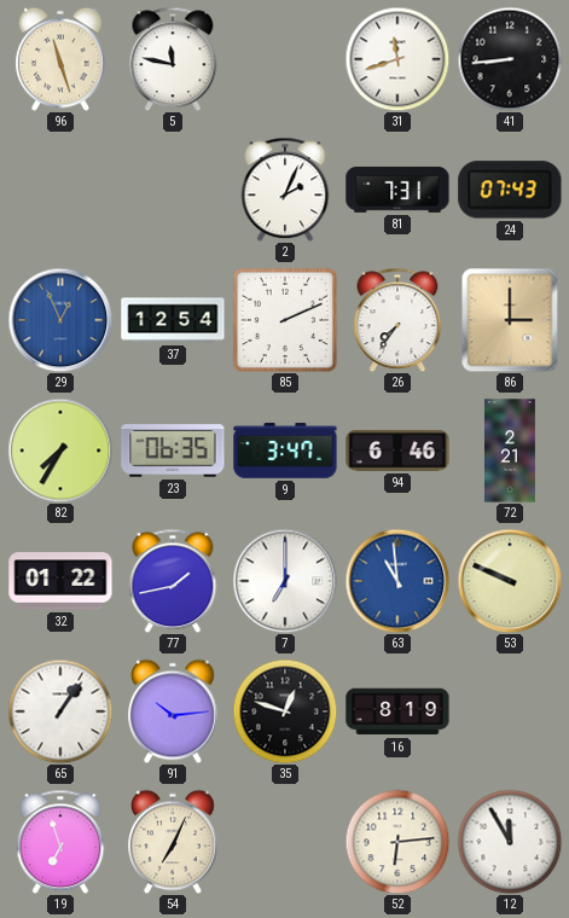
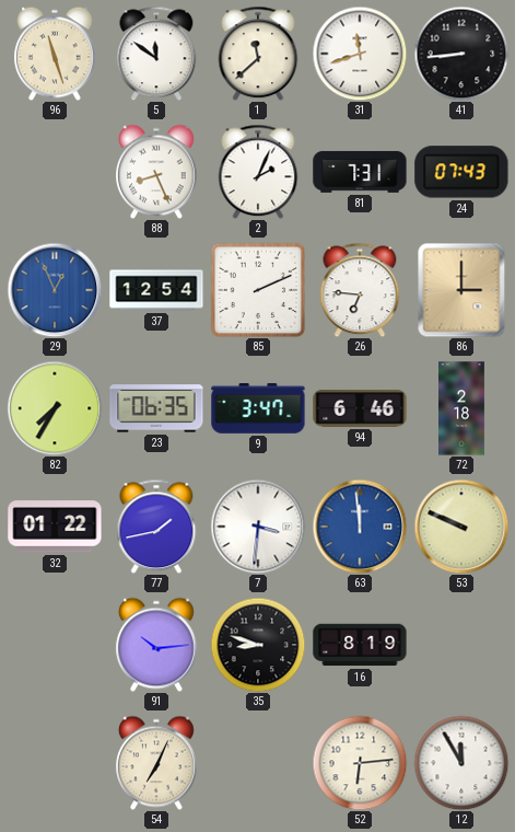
5: 11:47 -> 11:51 (156, 54)
1: none -> 11:38 (258, 54)
88: none -> 8:26 (157, 172)
26: 7:36 -> 6:46 (360, 290)
72: 2:21 -> 2:18 (463, 408)
7: 7:00 -> 3:31 (258, 527)
63: 10:59 -> 11:59 (360, 527)
65: 1:06 -> none (60, 711)
35: 12:48 -> 8:48 (258, 645)
19: 6:57 -> none (60, 842)
